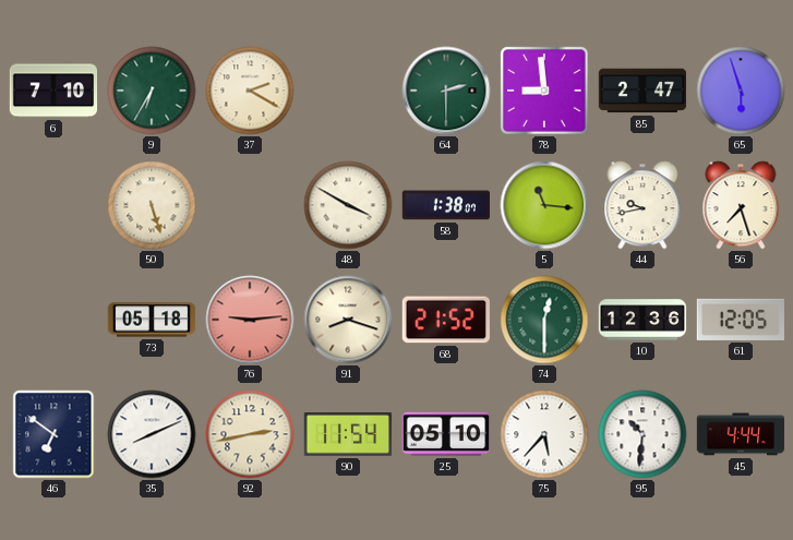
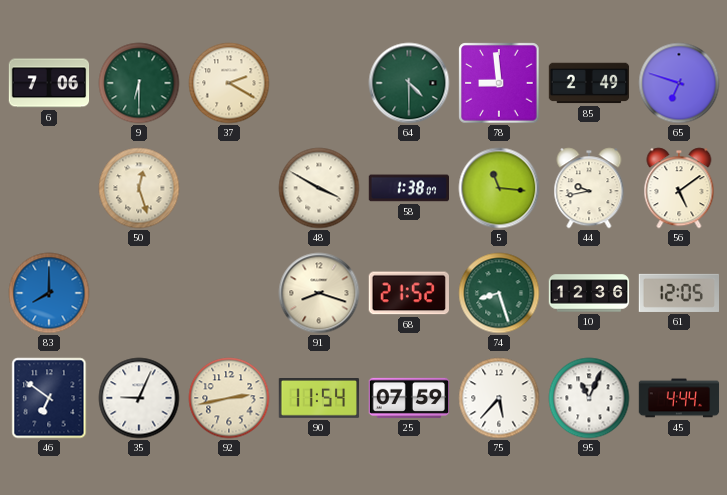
6: 7:10 -> 7:06 (49, 83)
9: 6:35 -> 6:30 (139, 83)
64: 2:30 -> 4:30 (409, 83)
85: 2:47 -> 2:49 (589, 83)
65: 5:57 -> 6:48 (679, 83)
50: 5:27 -> 12:27 (139, 188)
56: 7:27 -> 5:09 (679, 188)
83: none -> 8:00 (49, 293)
73: 05:18 -> none (152, 320)
76: 9:14 -> none (250, 320)
74: 12:30 -> 8:27 (499, 293)
35: 8:11 -> 9:04 (139, 398)
25: 05:10 -> 07:59 (409, 398)
95: 10:31 -> 11:04 (589, 398)
